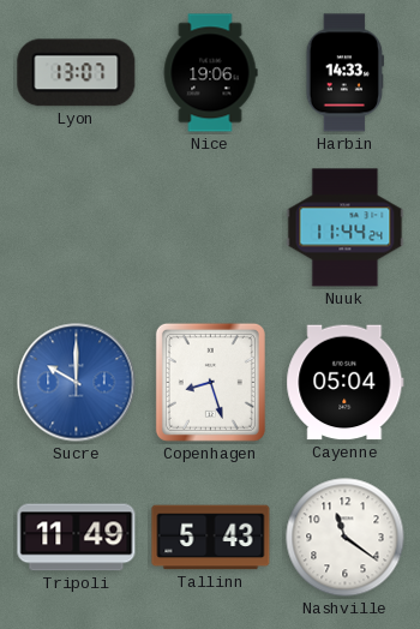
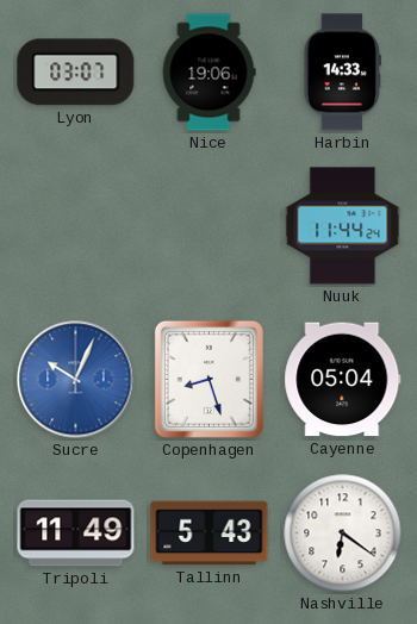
Lyon: 13:07 -> 03:07 (76, 73)
Sucre: 10:00 -> 10:04 (76, 380)
Nashville: 11:21 -> 6:21 (343, 533)
